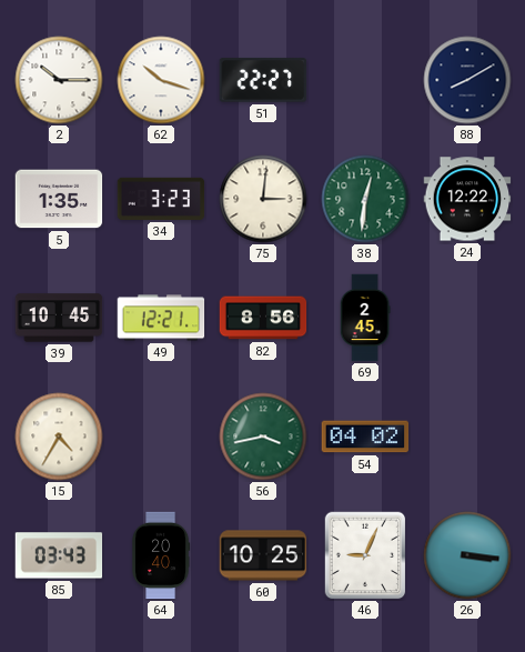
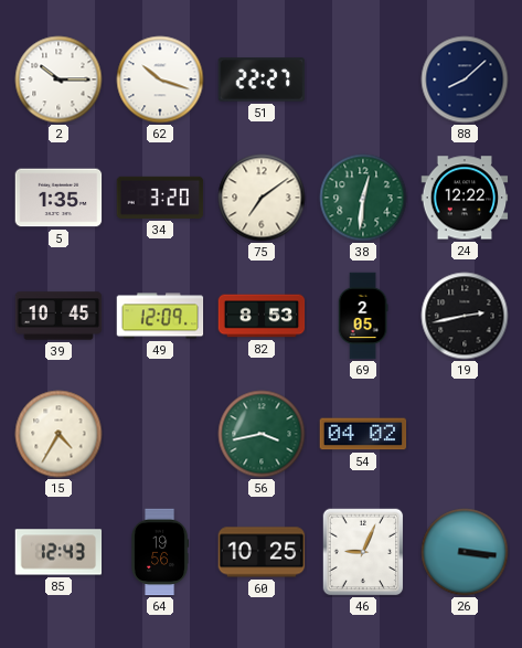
88: 8:10 -> 8:08 (465, 79)
34: 3:23 -> 3:20 (160, 198)
75: 3:01 -> 7:09 (262, 198)
49: 12:21 -> 12:09 (160, 316)
82: 8:56 -> 8:53 (262, 316)
69: 2:45 -> 2:05 (363, 316)
19: none -> 2:43 (465, 316)
85: 03:43 -> 12:43 (58, 552)
64: 20:40 -> 19:56 (160, 552)
